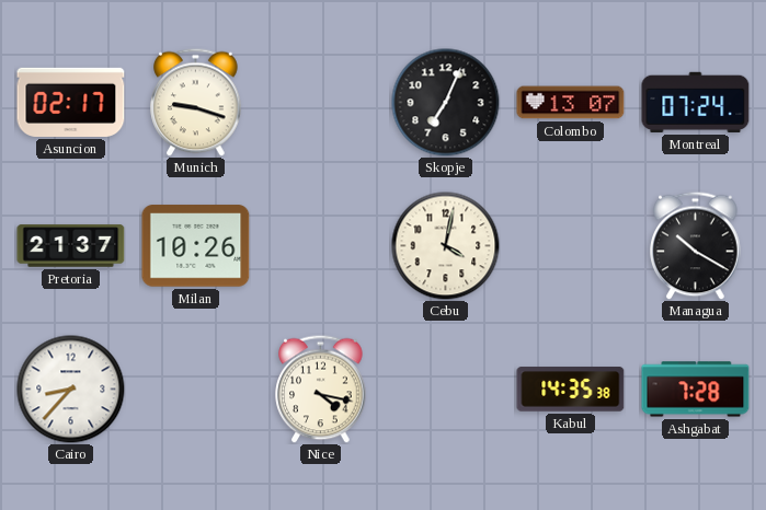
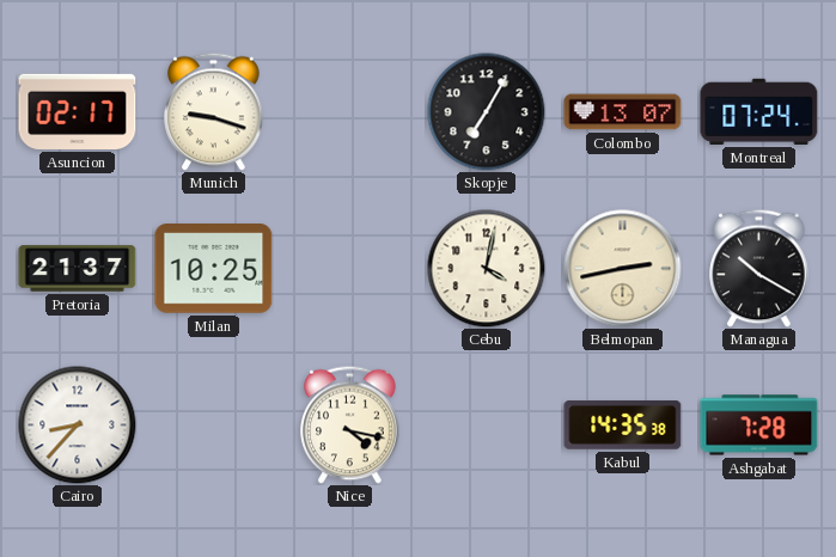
Skopje: 7:04 -> 7:05 (487, 112)
Milan: 10:26 -> 10:25 (214, 269)
Belmopan: none -> 2:43 (623, 269)
